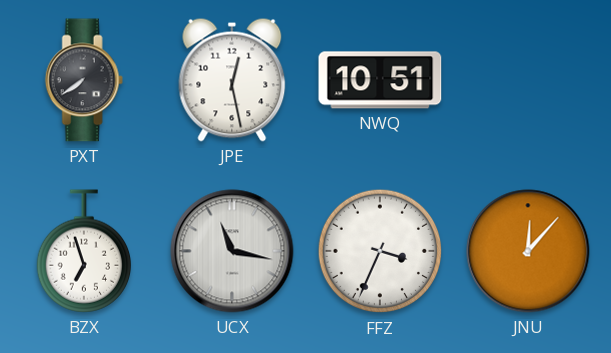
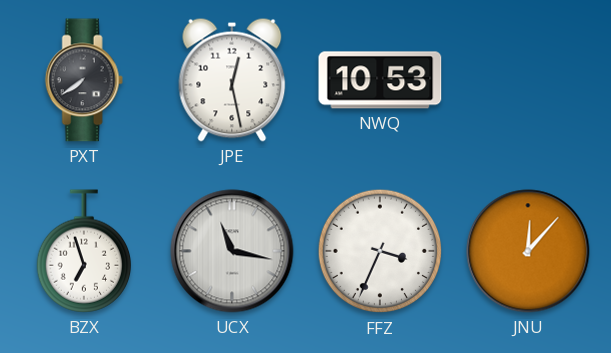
NWQ: 10:51 -> 10:53 (380, 80)
